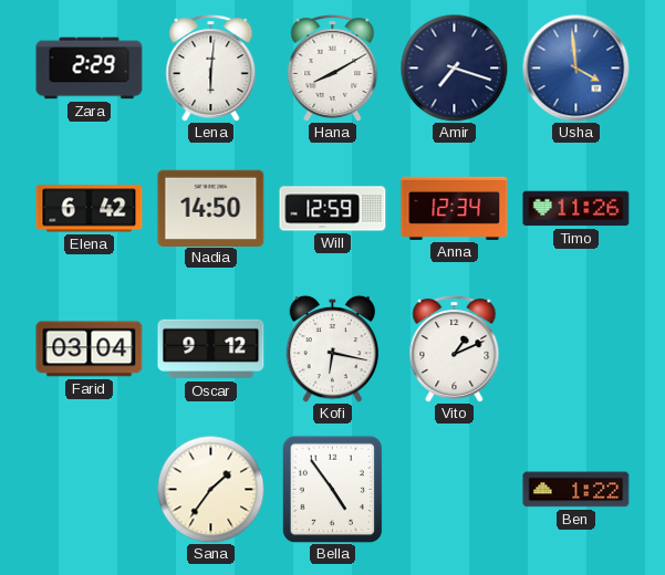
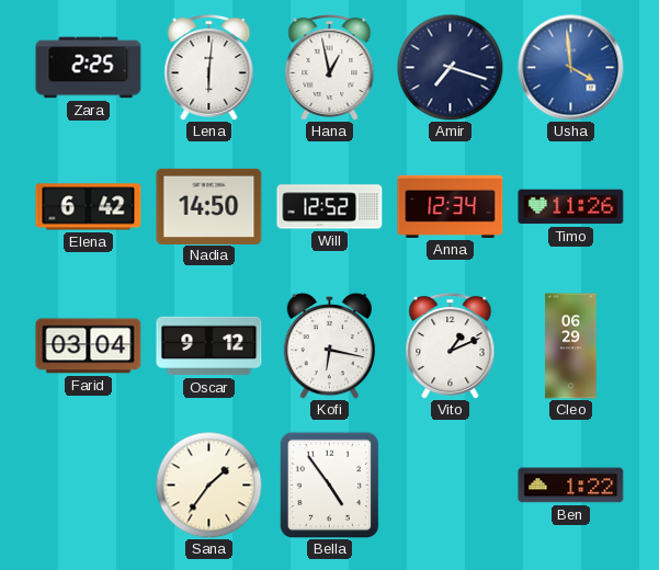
Zara: 2:29 -> 2:25 (89, 68)
Hana: 8:10 -> 12:58 (330, 67)
Will: 12:59 -> 12:52 (330, 207)
Cleo: none -> 06:29 (571, 346)
